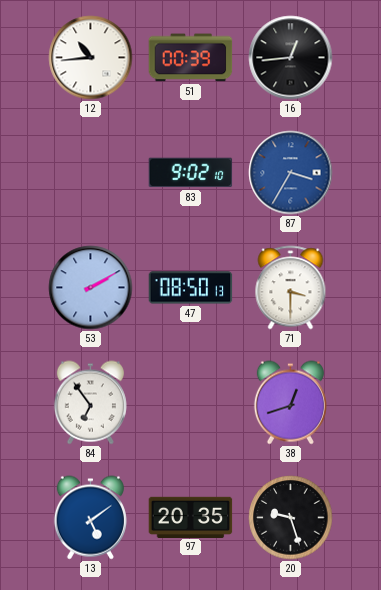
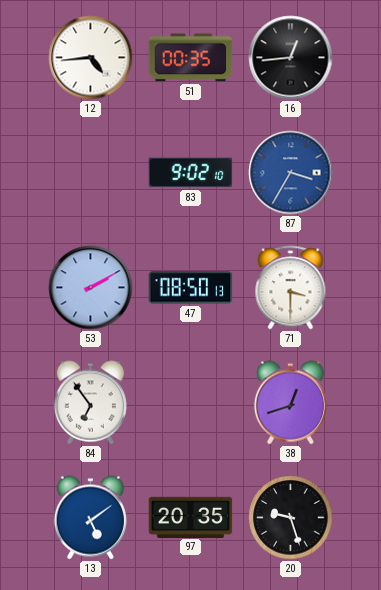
12: 10:44 -> 4:44 (91, 58)
51: 00:39 -> 00:35 (191, 58)
